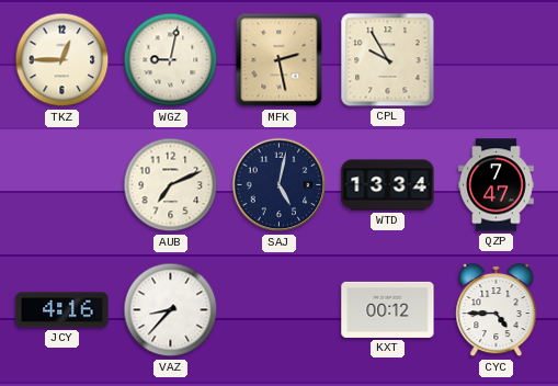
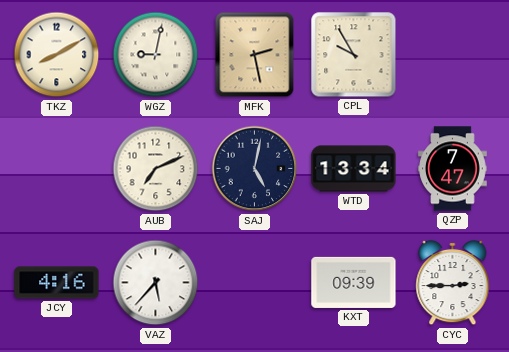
TKZ: 12:45 -> 8:10 (57, 55)
VAZ: 8:37 -> 5:37 (156, 283)
KXT: 00:12 -> 09:39 (354, 282)
CYC: 4:45 -> 2:45 (453, 283)
